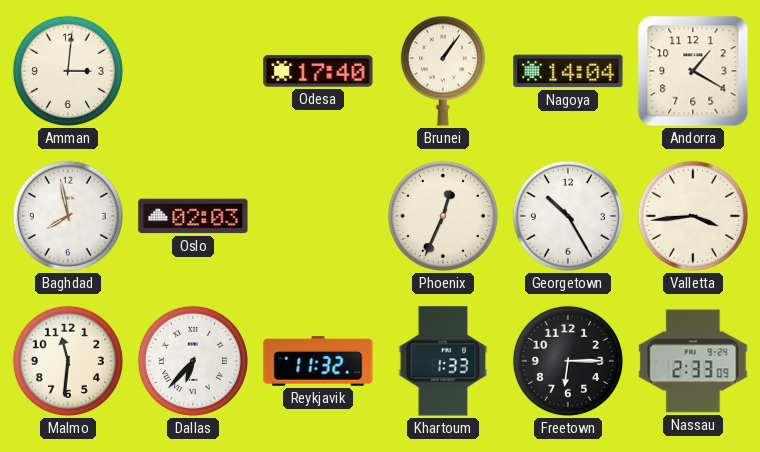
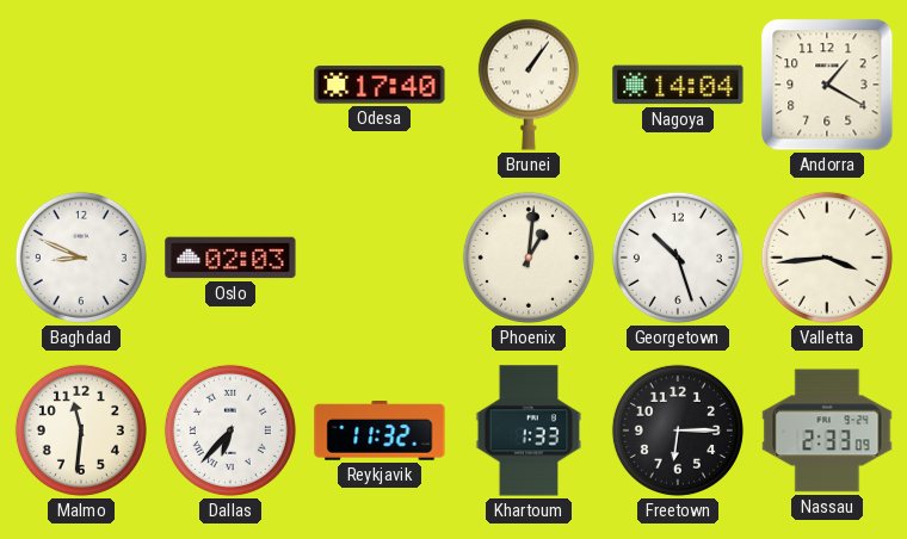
Amman: 3:01 -> none (68, 71)
Baghdad: 7:58 -> 8:49 (81, 258)
Phoenix: 12:34 -> 1:01 (529, 258)
Georgetown: 10:25 -> 10:27 (678, 258)
